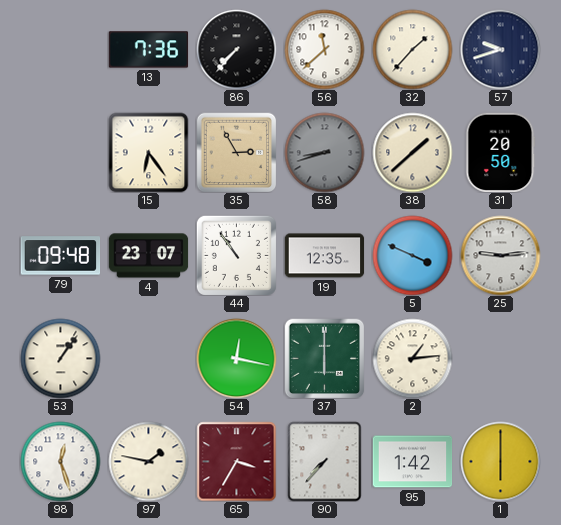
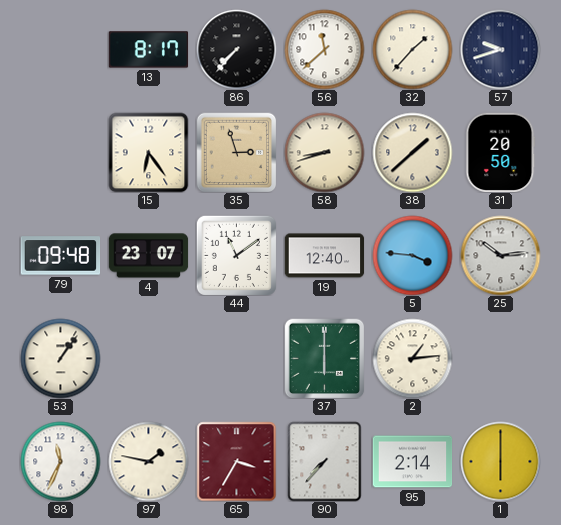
13: 7:36 -> 8:17 (148, 50)
35: 2:55 -> 2:57 (236, 152)
58 dial: grey -> cream (324, 152)
44: 10:54 -> 11:09 (236, 255)
19: 12:35 -> 12:40 (324, 256)
5: 3:49 -> 3:46 (412, 255)
25: 9:14 -> 10:14 (500, 255)
54: 12:17 -> none (236, 358)
98: 12:27 -> 11:34 (60, 461)
95: 1:42 -> 2:14 (412, 462)
